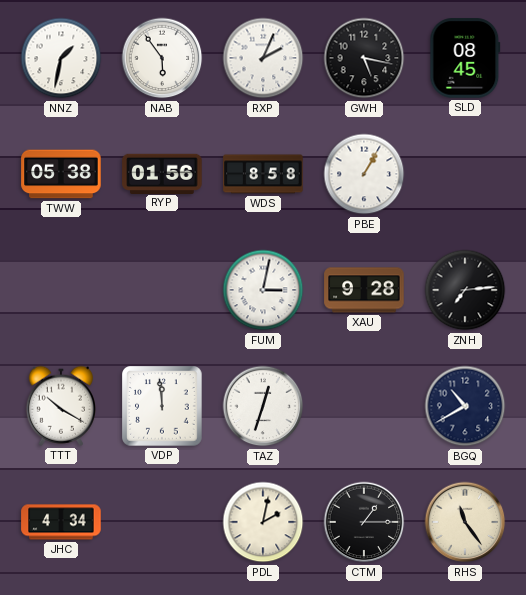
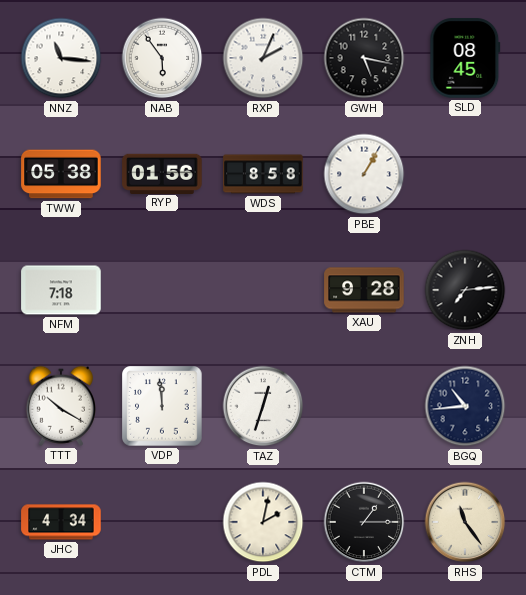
NNZ: 1:32 -> 11:16 (61, 58)
NFM: none -> 7:18 (61, 290)
FUM: 3:02 -> none (263, 290)
BGQ: 10:40 -> 10:44 (465, 406)
